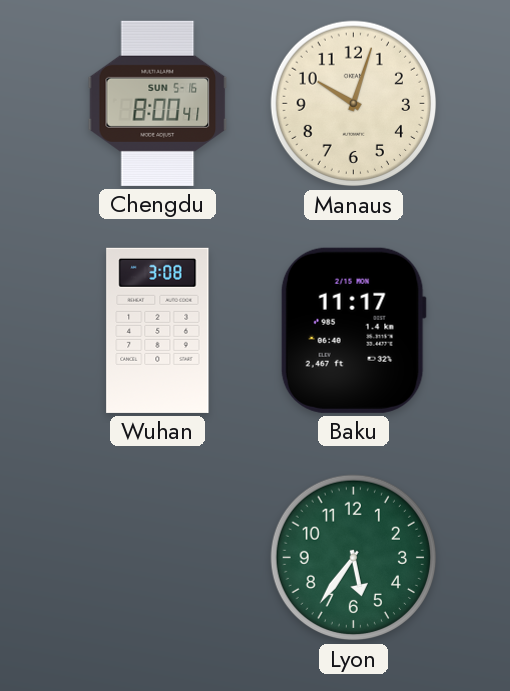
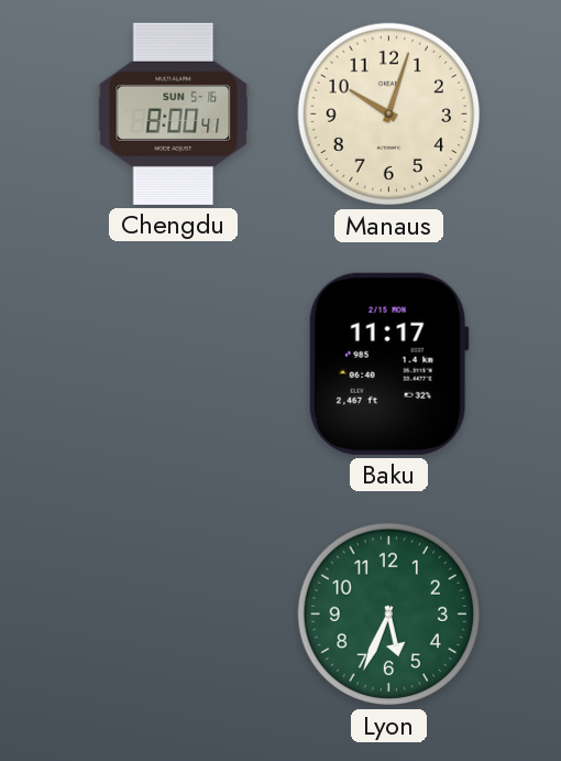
Wuhan: 3:08 -> none (158, 330)
Lyon: 5:36 -> 5:34 (389, 615)
